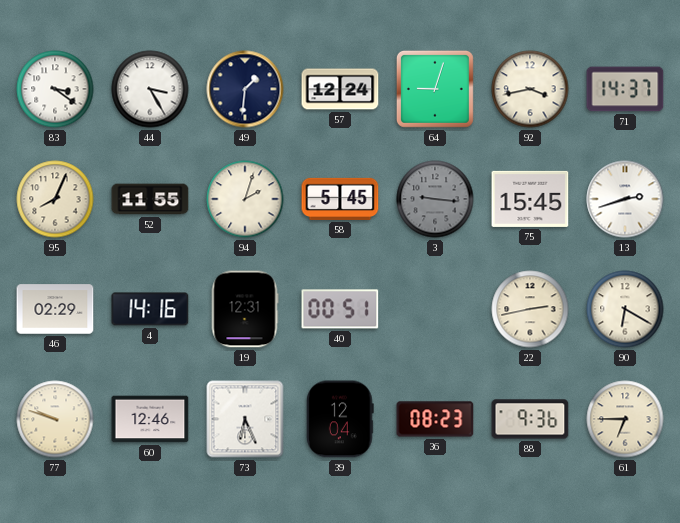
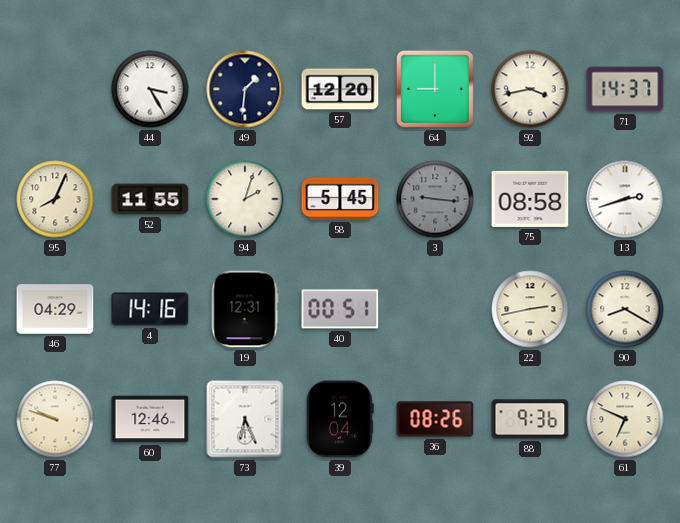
83: 3:21 -> none (55, 89)
57: 12:24 -> 12:20 (340, 89)
64: 9:03 -> 9:00 (435, 89)
75: 15:45 -> 08:58 (530, 199)
46: 02:29 -> 04:29 (55, 309)
90: 6:20 -> 8:20 (625, 309)
36: 08:23 -> 08:26 (435, 419)
61: 6:45 -> 6:49 (625, 419)
